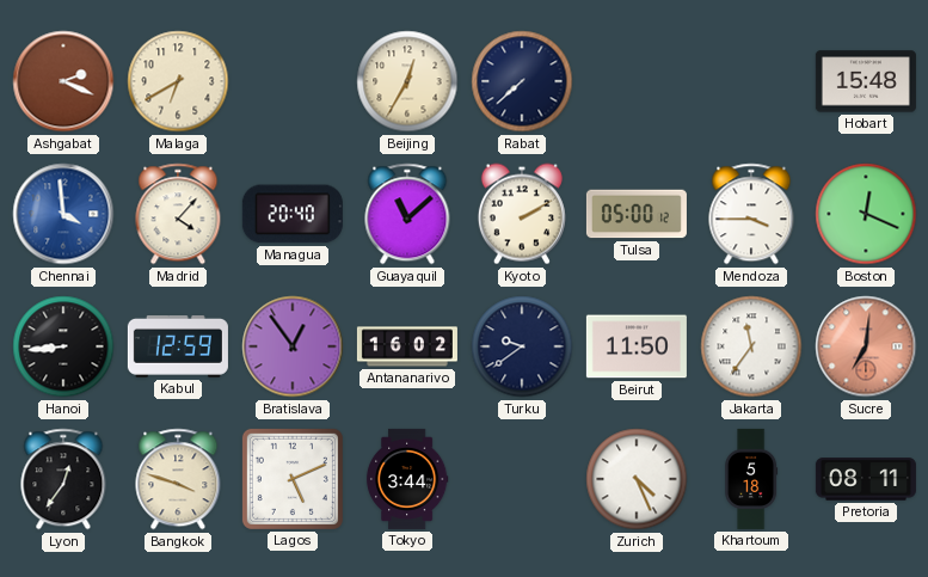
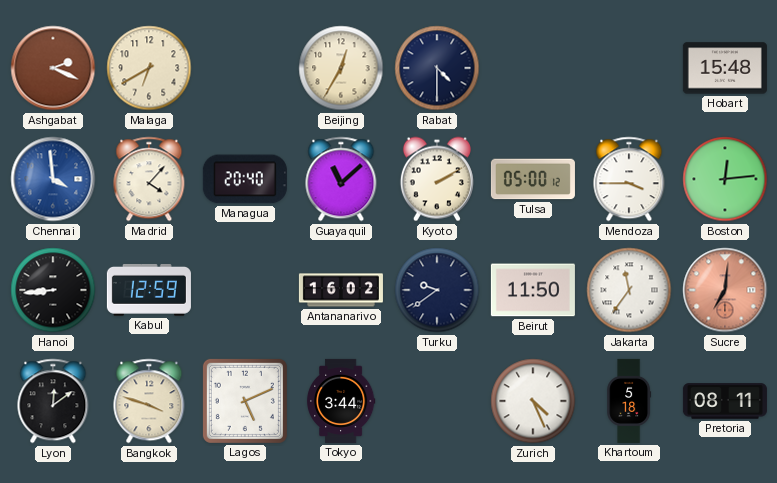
Rabat: 7:38 -> 4:30 (437, 68)
Boston: 12:19 -> 12:14 (725, 179)
Bratislava: 12:54 -> none (293, 346)
Lyon: 12:36 -> 12:09 (53, 401)
